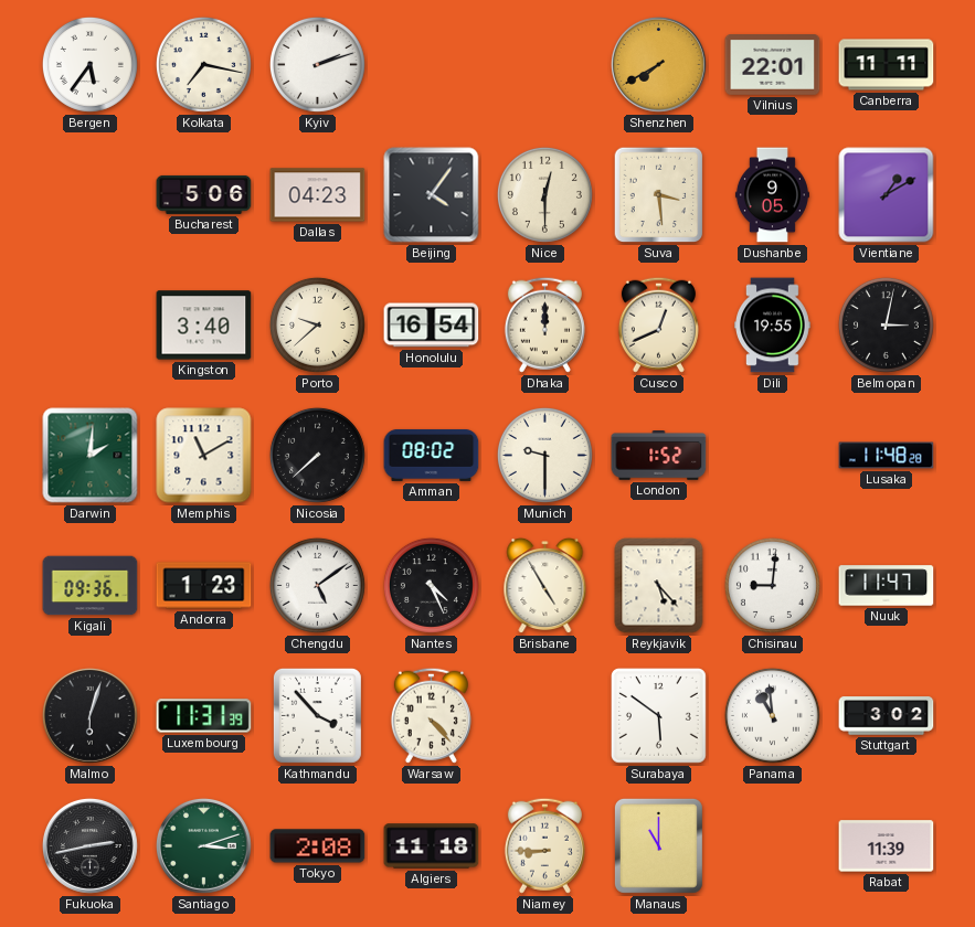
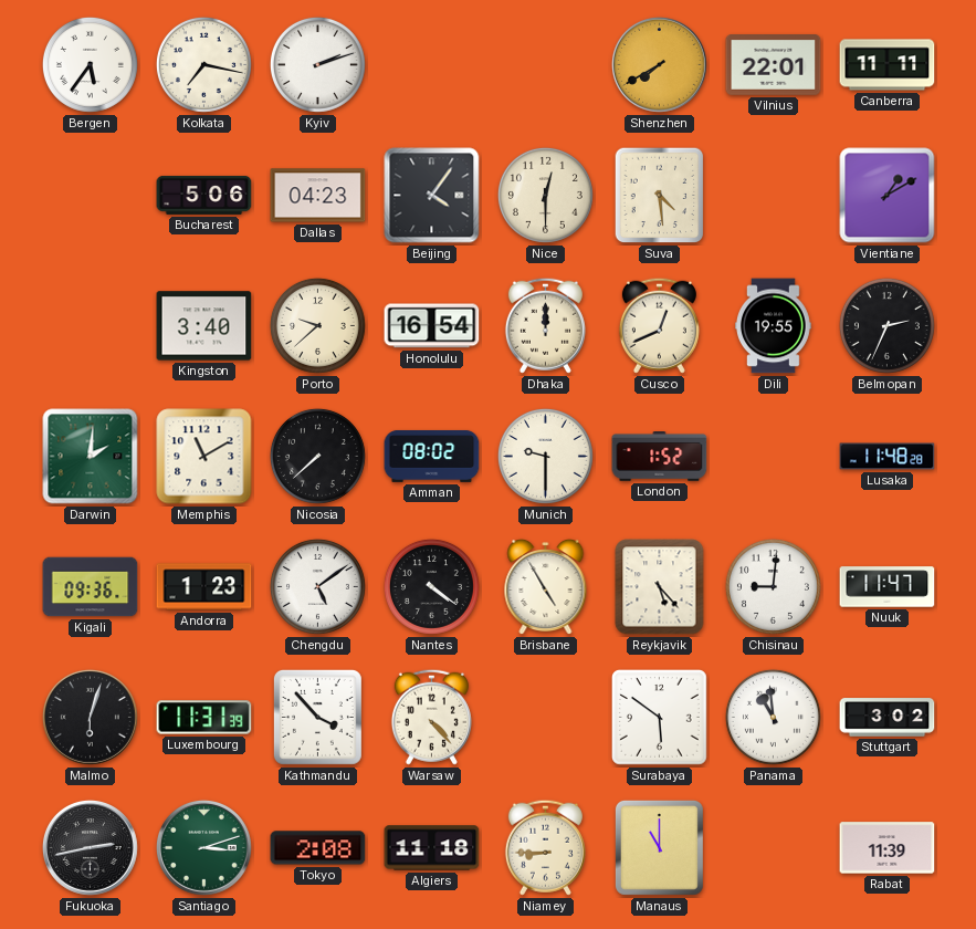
Suva: 3:29 -> 4:29 (660, 196)
Dushanbe: 9:05 -> none (772, 195)
Belmopan: 3:02 -> 2:34 (886, 325)
Nantes: 4:26 -> 4:21 (431, 586)
